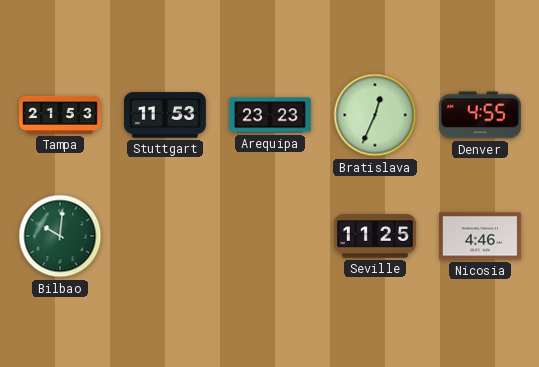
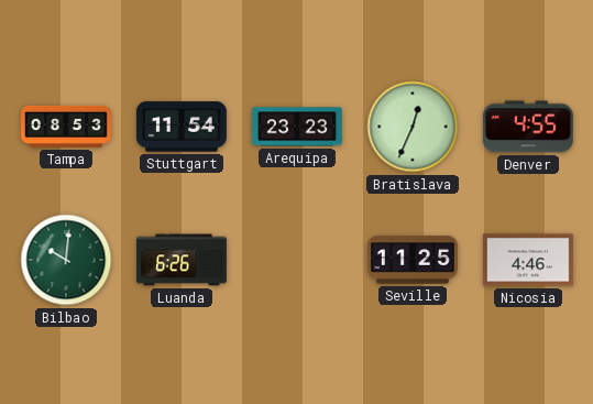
Tampa: 21:53 -> 08:53 (67, 127)
Stuttgart: 11:53 -> 11:54 (182, 127)
Luanda: none -> 6:26 (183, 260)
